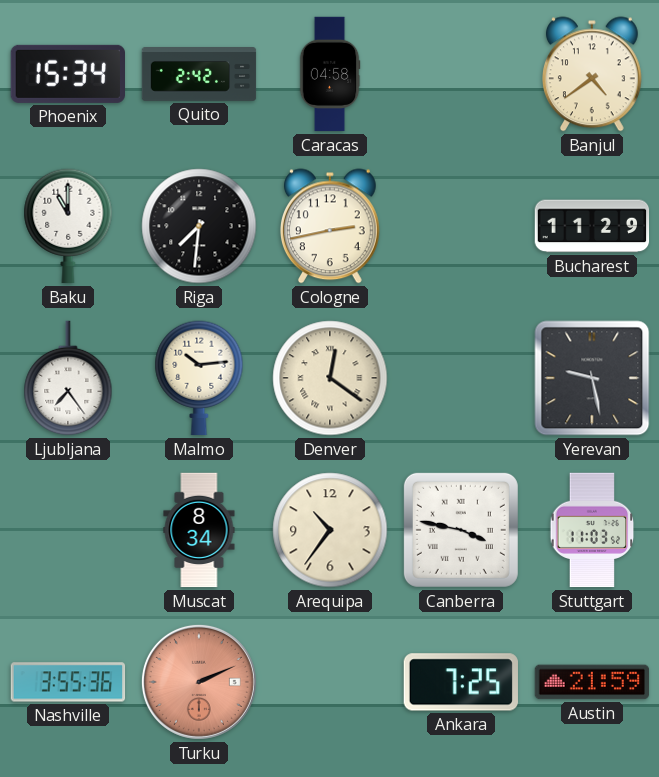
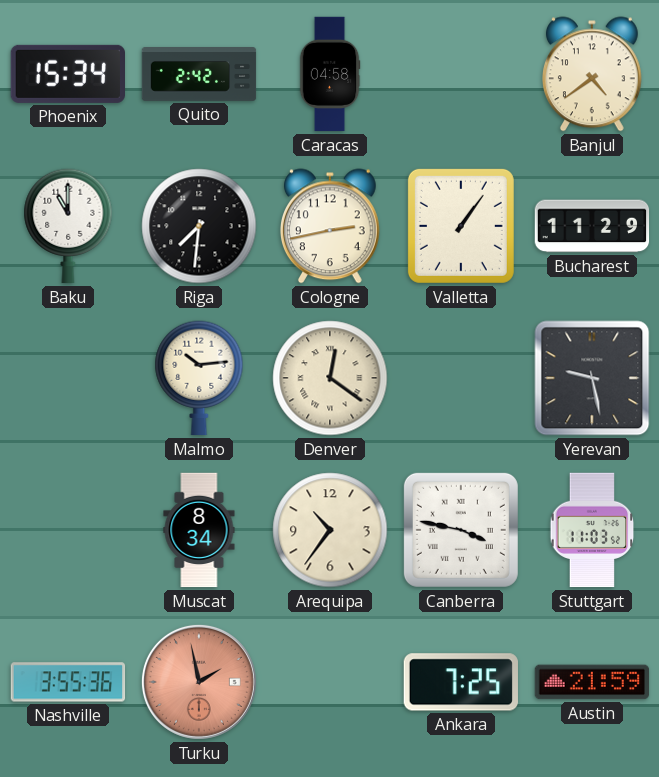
Valletta: none -> 1:06 (461, 226)
Ljubljana: 7:24 -> none (68, 378)
Turku: 2:11 -> 1:58 (199, 682)
